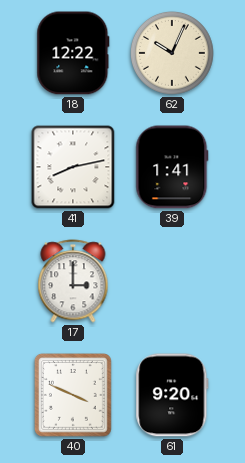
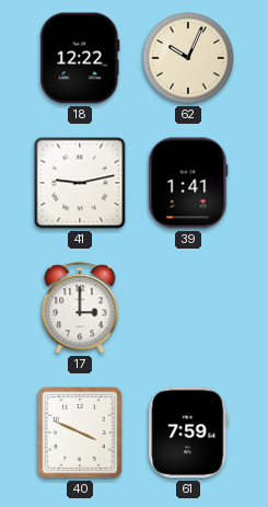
41: 8:13 -> 9:13 (80, 183)
61: 9:20 -> 7:59 (188, 433)
